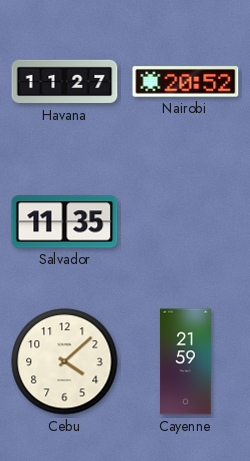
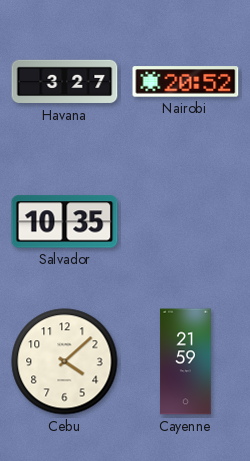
Havana: 11:27 -> 3:27 (65, 82)
Salvador: 11:35 -> 10:35 (65, 222)
